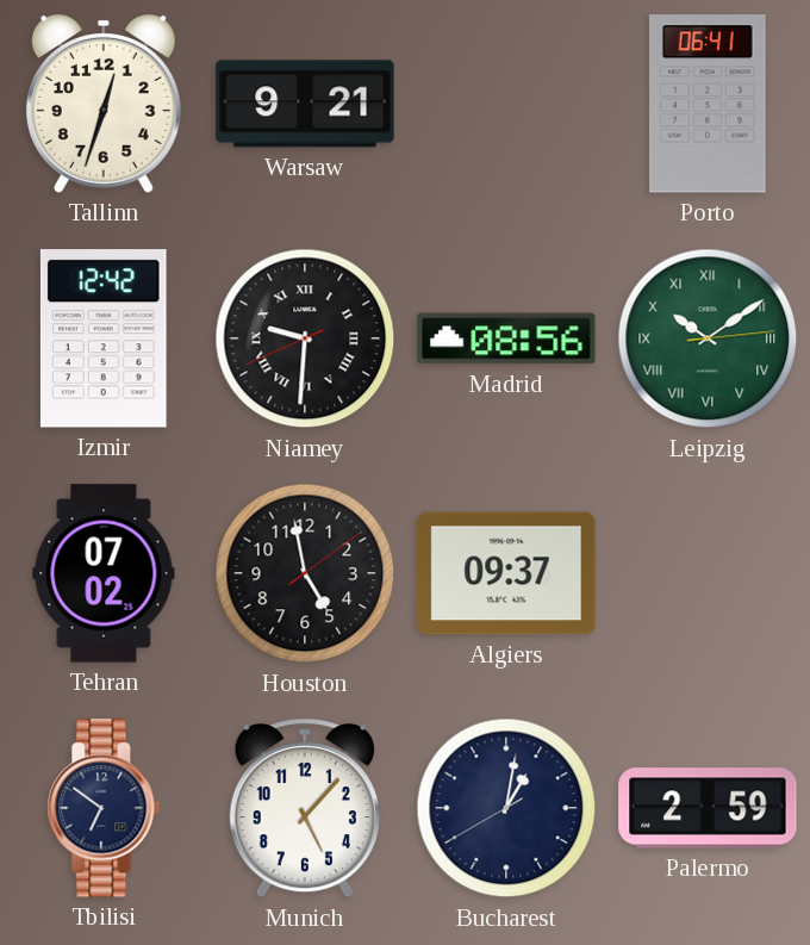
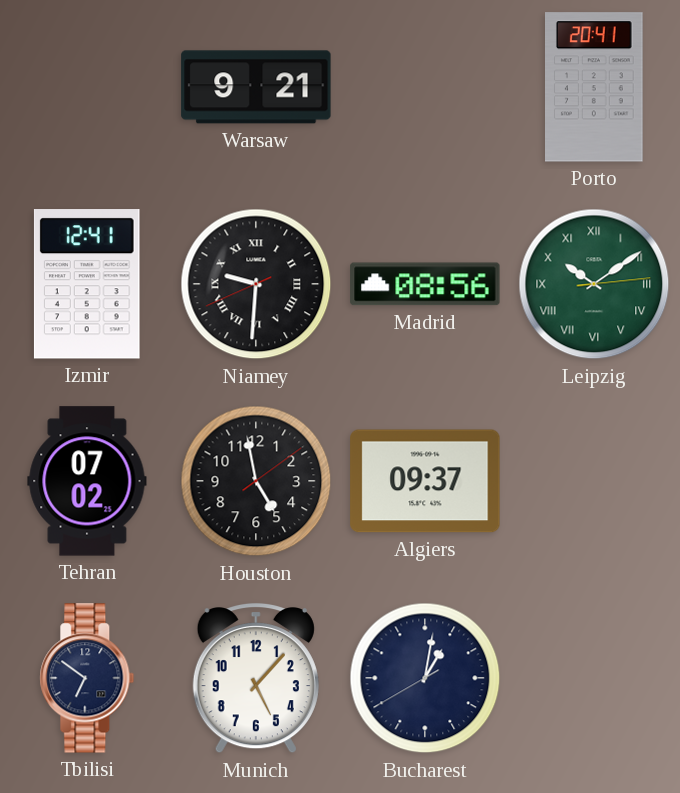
Tallinn: 12:33 -> none (104, 105)
Porto: 06:41 -> 20:41 (595, 87)
Izmir: 12:42 -> 12:41 (87, 284)
Palermo: 2:59 -> none (708, 808)
